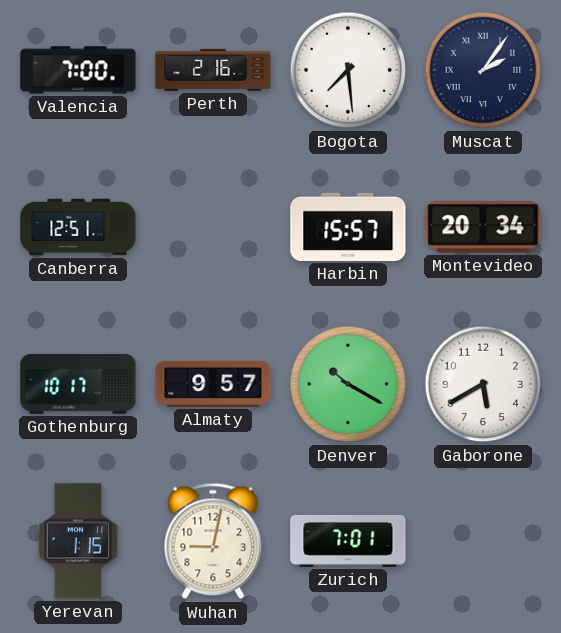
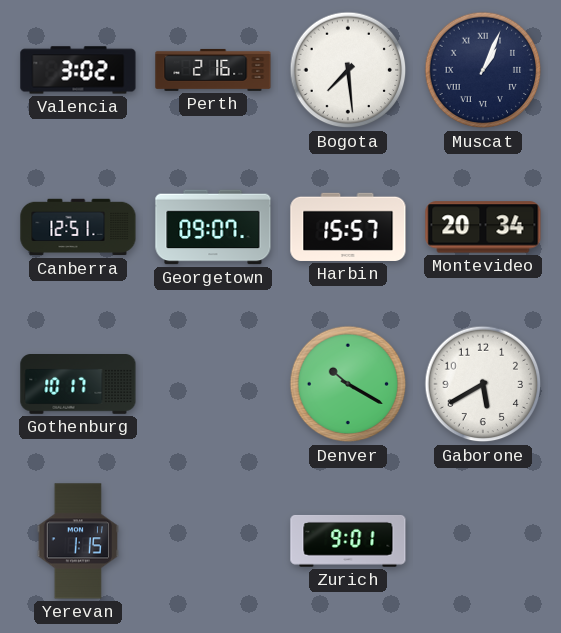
Valencia: 7:00 -> 3:02 (78, 70)
Muscat: 2:06 -> 1:04 (483, 70)
Georgetown: none -> 09:07 (213, 227)
Almaty: 9:57 -> none (213, 384)
Wuhan: 9:02 -> none (213, 541)
Zurich: 7:01 -> 9:01 (348, 541)
